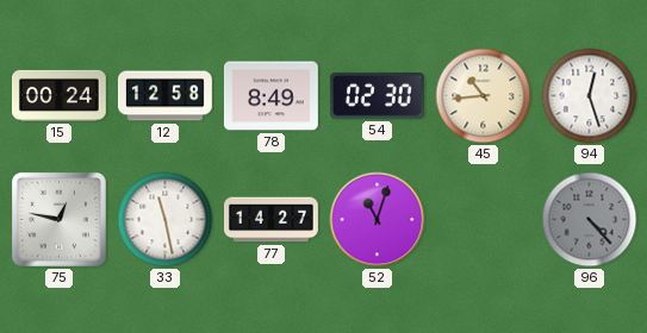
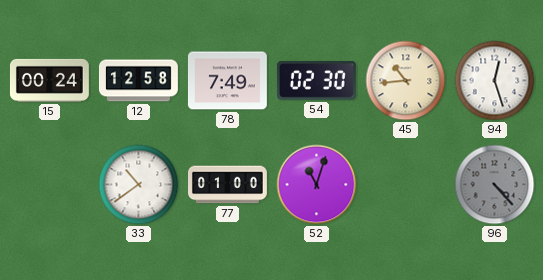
78: 8:49 -> 7:49 (227, 81)
75: 12:47 -> none (58, 219)
33: 11:28 -> 10:39 (139, 185)
77: 14:27 -> 01:00 (228, 185)
